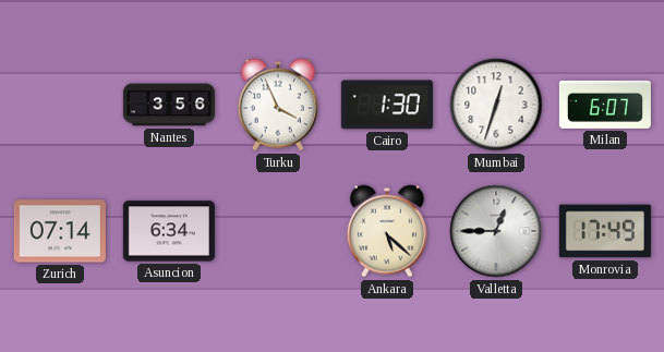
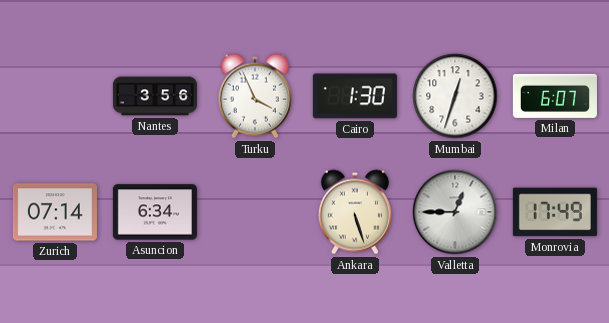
Ankara: 5:22 -> 5:27 (355, 212)
